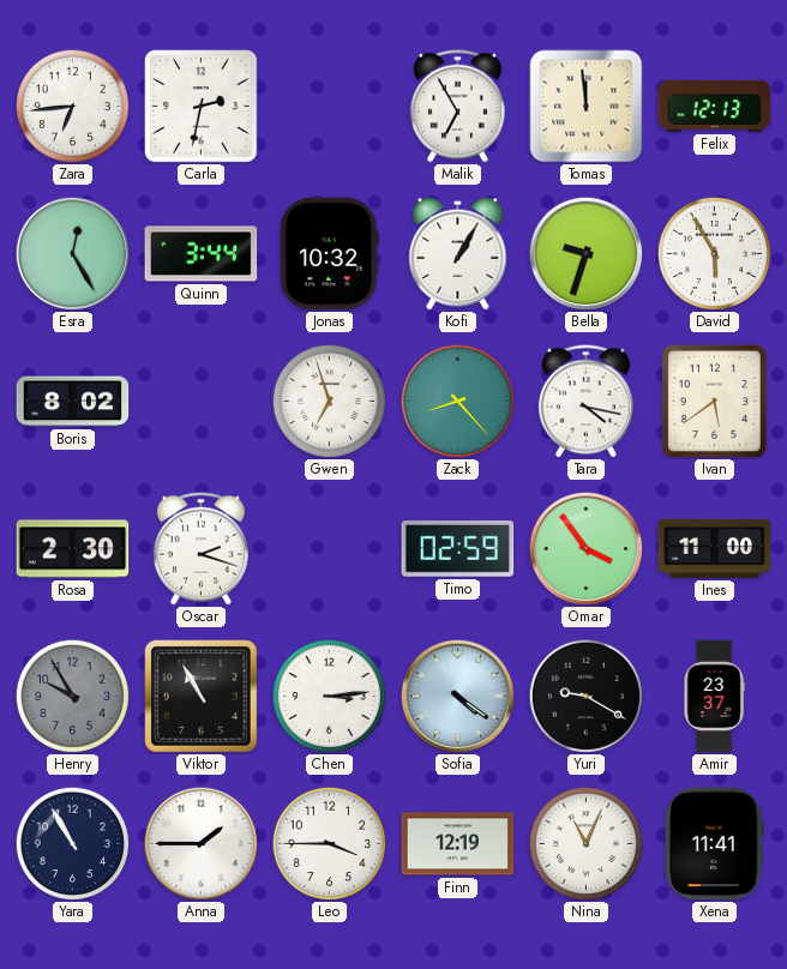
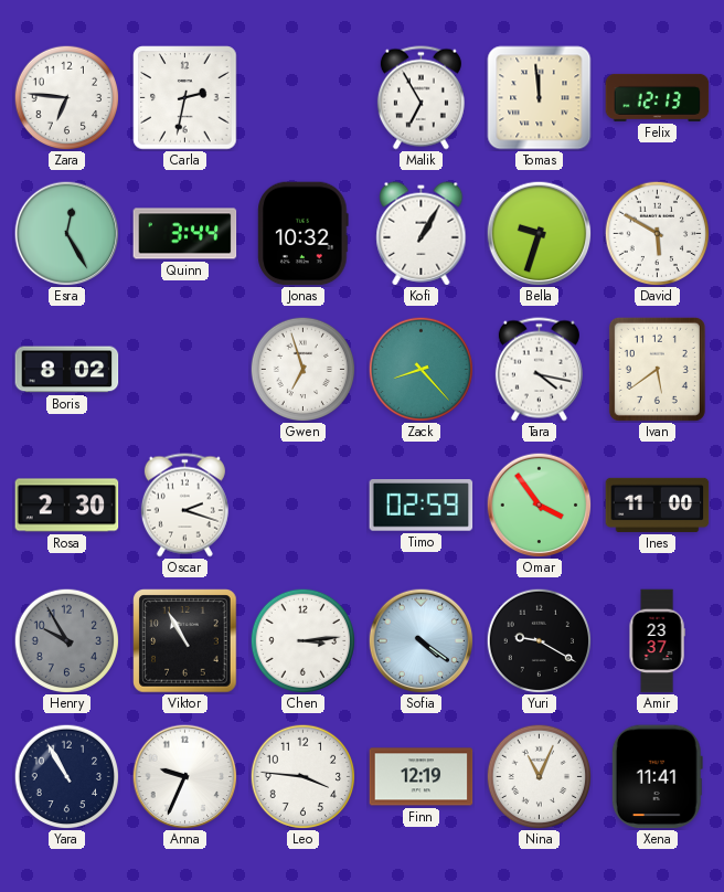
Zara: 6:44 -> 6:46 (66, 97)
David: 5:55 -> 5:50 (657, 233)
Anna: 1:45 -> 9:34 (184, 776)
Leo: 3:45 -> 3:46 (302, 776)
